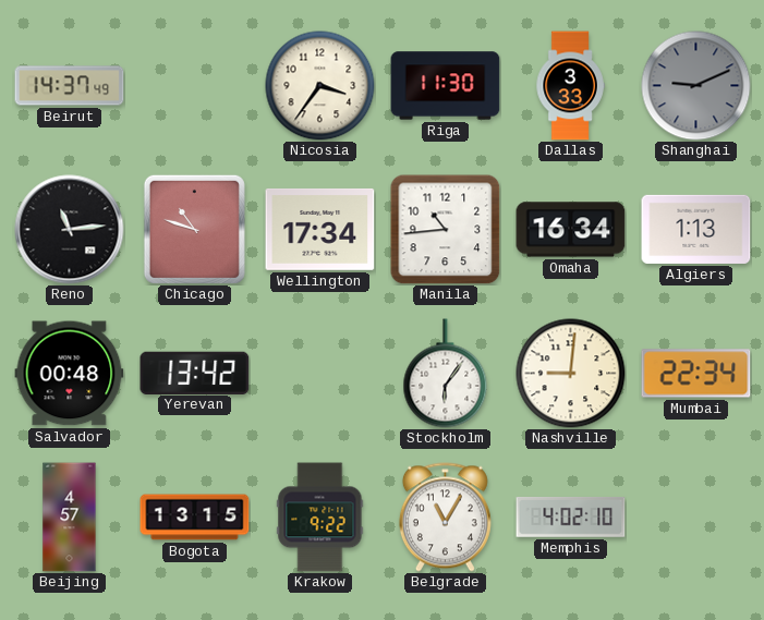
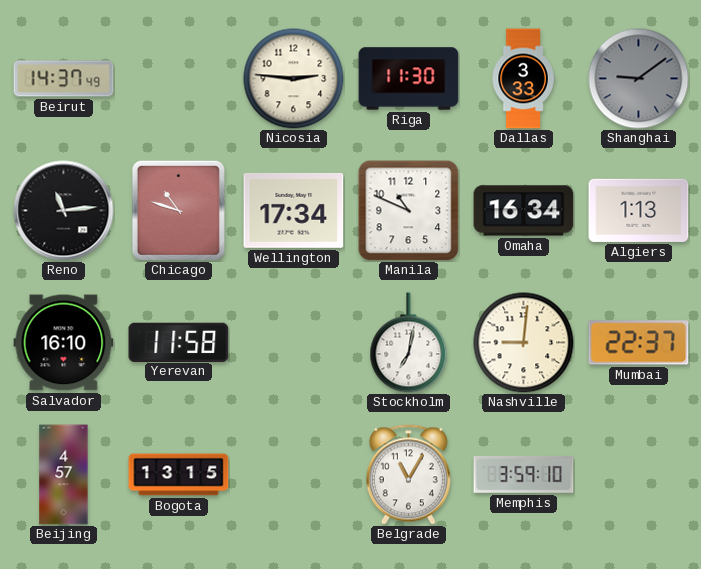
Nicosia: 3:36 -> 2:46 (294, 79)
Shanghai: 9:11 -> 9:09 (639, 79)
Manila: 10:44 -> 10:49 (408, 210)
Salvador: 00:48 -> 16:10 (64, 343)
Yerevan: 13:42 -> 11:58 (179, 342)
Stockholm: 6:06 -> 7:02 (409, 343)
Mumbai: 22:34 -> 22:37 (639, 343)
Krakow: 9:22 -> none (320, 518)
Memphis: 4:02 -> 3:59 (524, 474)
